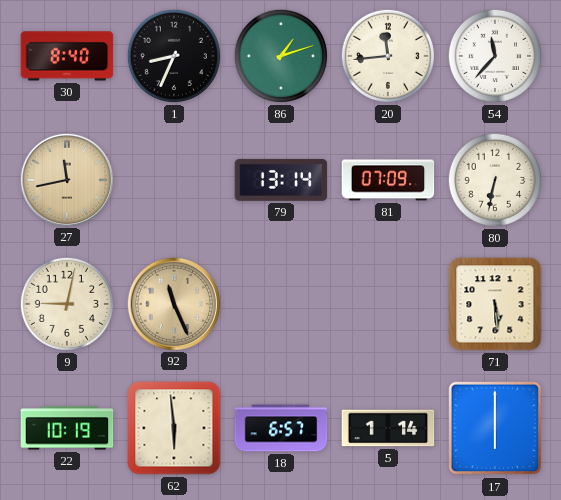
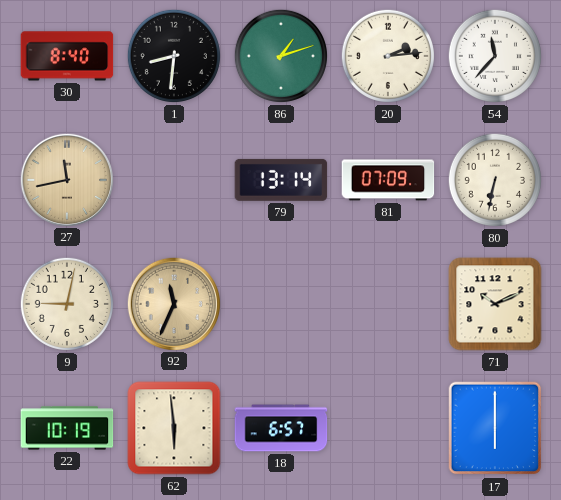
1: 8:34 -> 8:31 (174, 56)
20: 11:44 -> 2:14 (388, 56)
92: 11:26 -> 11:34 (173, 303)
71: 5:29 -> 10:11 (495, 304)
5: 1:14 -> none (388, 428)
